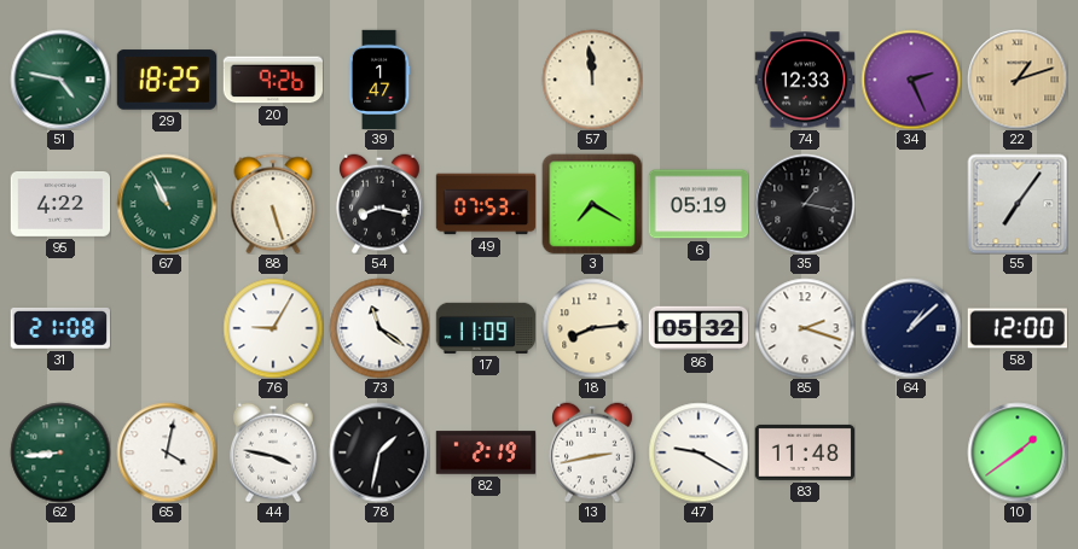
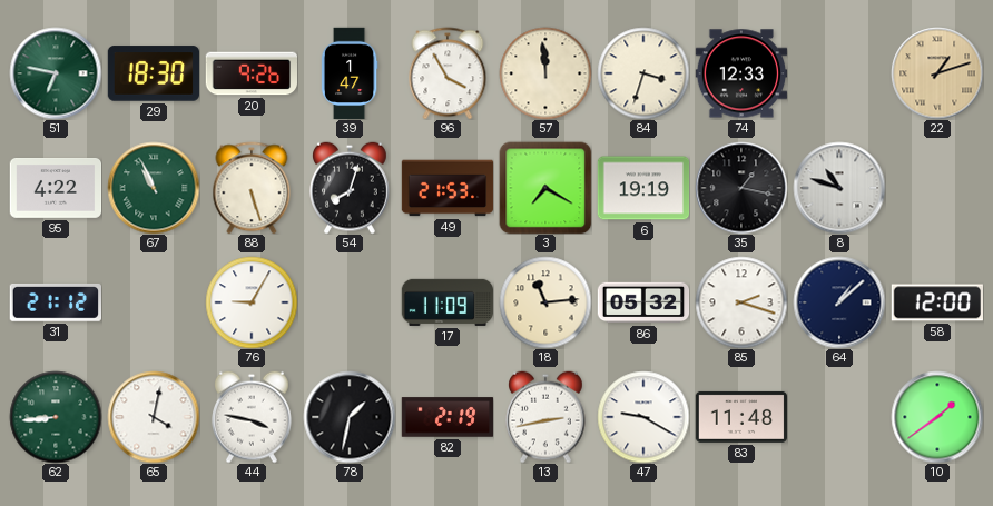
51: 4:47 -> 6:47 (56, 73)
29: 18:25 -> 18:30 (154, 73)
96: none -> 3:55 (448, 73)
84: none -> 3:33 (643, 73)
34: 2:26 -> none (911, 80)
54: 8:17 -> 8:03 (351, 188)
49: 07:53 -> 21:53 (448, 188)
6: 05:19 -> 19:19 (643, 188)
8: none -> 10:48 (839, 188)
55: 7:06 -> none (1018, 204)
31: 21:08 -> 21:12 (55, 302)
73: 11:21 -> none (379, 328)
18: 8:14 -> 11:14 (545, 302)
